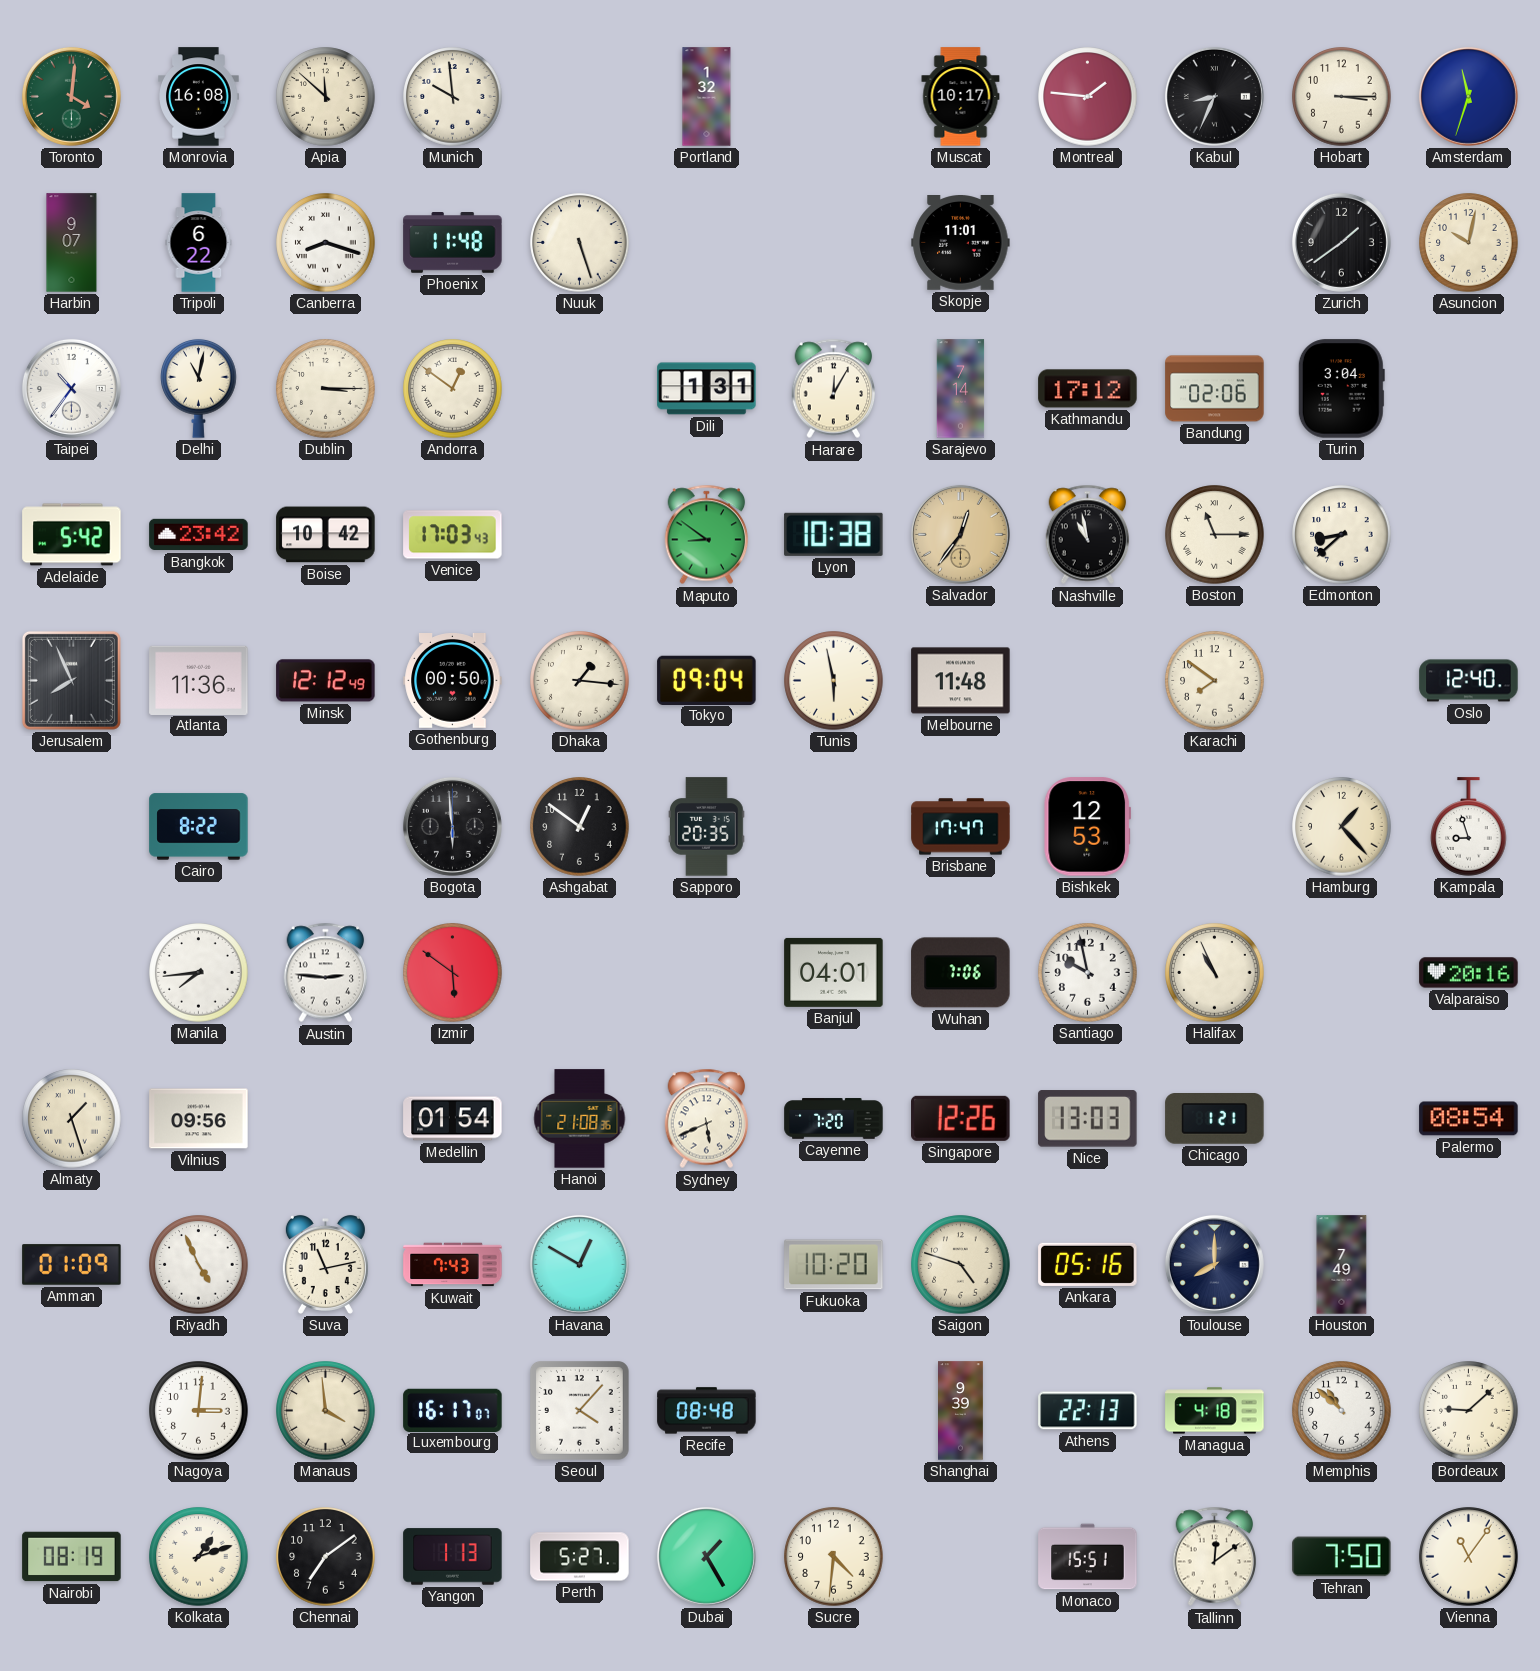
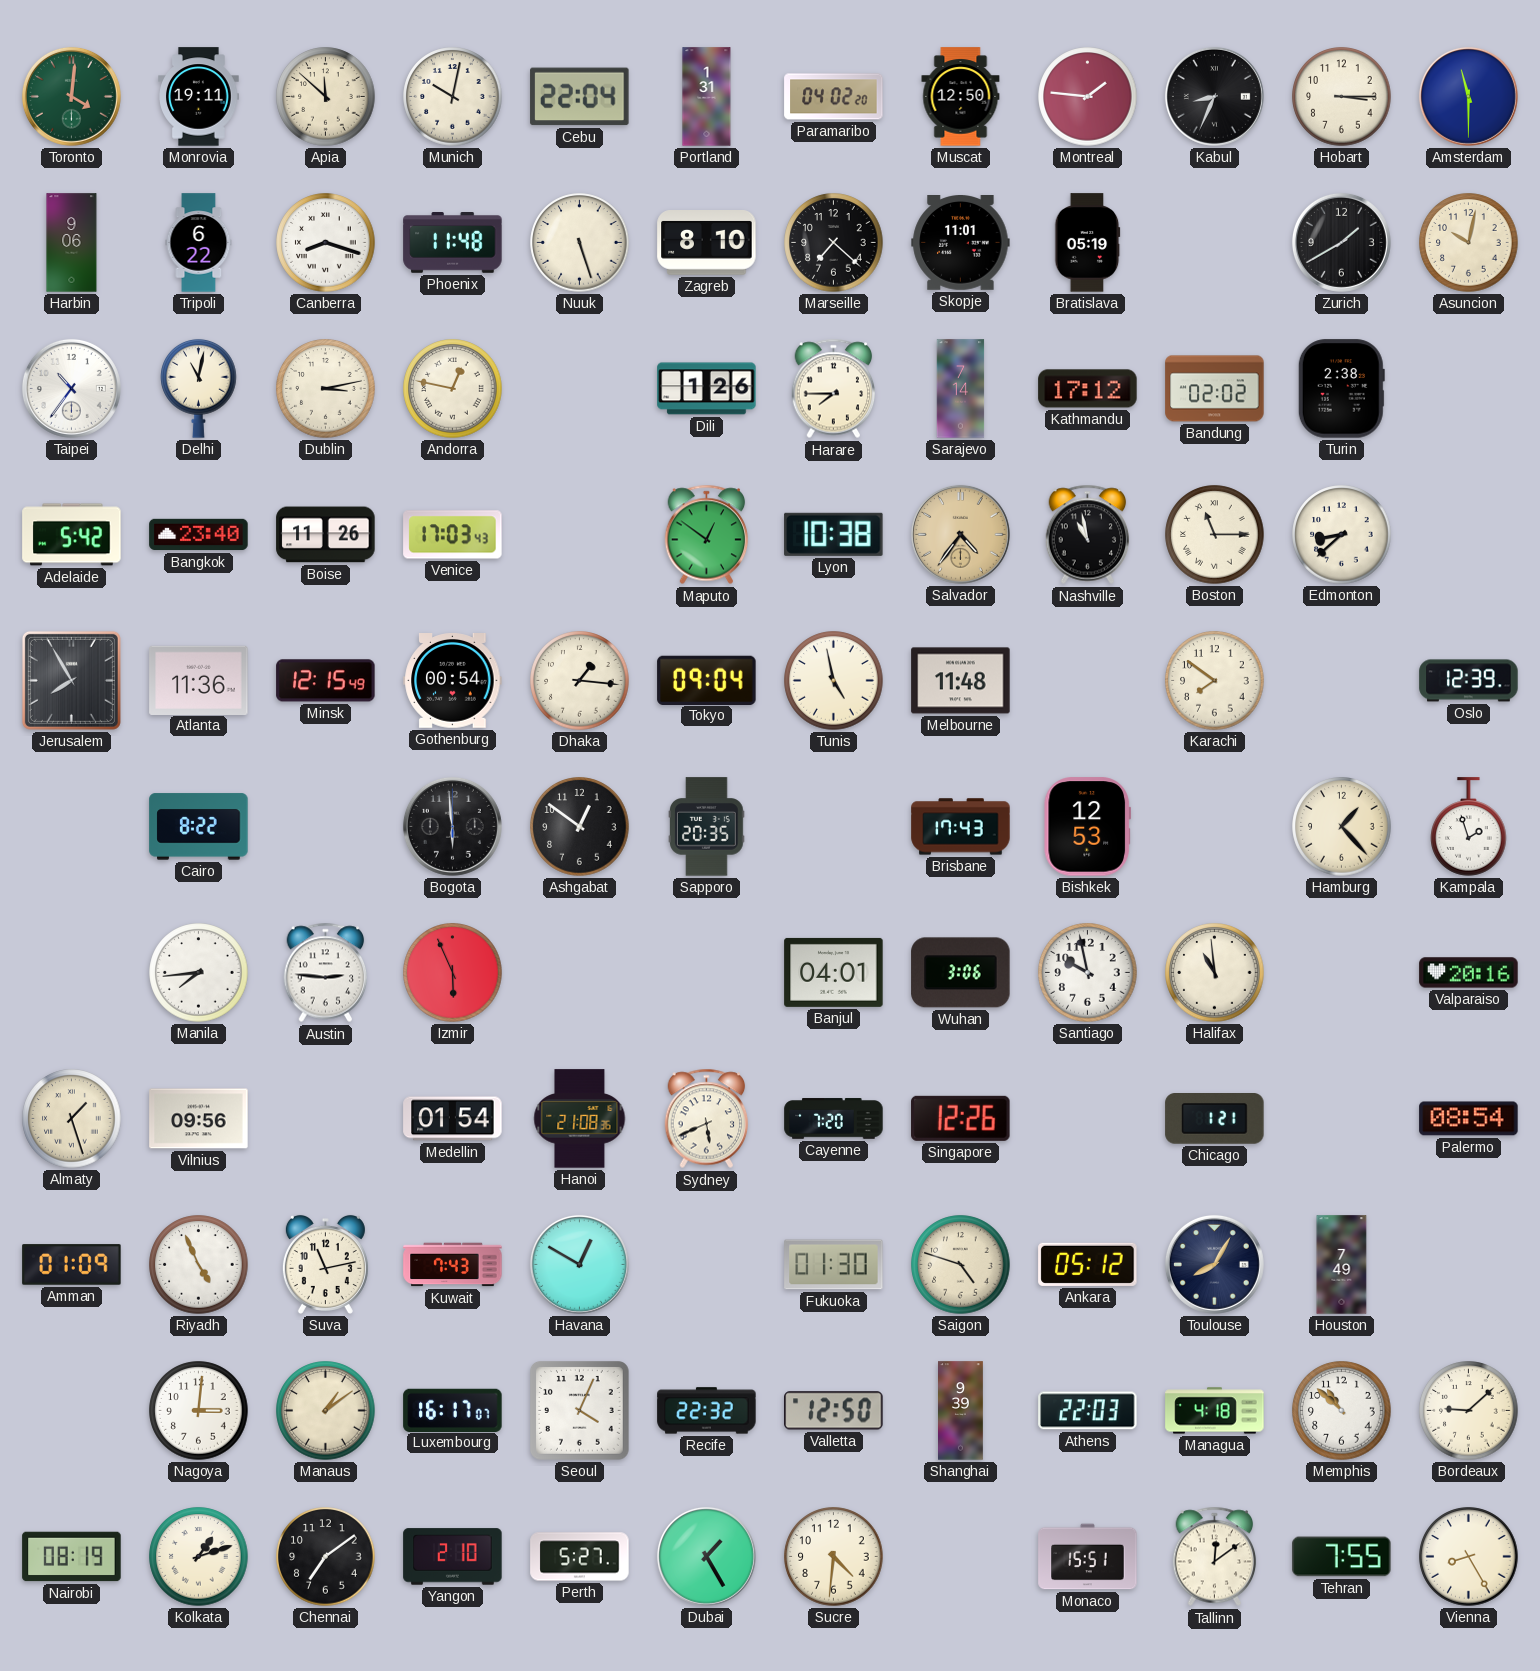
Monrovia: 16:08 -> 19:11 (199, 97)
Munich: 9:59 -> 10:02 (453, 97)
Cebu: none -> 22:04 (580, 97)
Portland: 1:32 -> 1:31 (707, 97)
Paramaribo: none -> 04:02 (834, 97)
Muscat: 10:17 -> 12:50 (961, 97)
Amsterdam: 11:33 -> 11:30 (1468, 96)
Harbin: 9:07 -> 9:06 (72, 243)
Zagreb: none -> 8:10 (707, 243)
Marseille: none -> 7:22 (834, 243)
Bratislava: none -> 05:19 (1088, 243)
Zurich: 1:39 -> 1:40 (1341, 242)
Dublin: 3:15 -> 3:13 (326, 389)
Andorra: 12:51 -> 12:47 (453, 389)
Dili: 1:31 -> 1:26 (707, 389)
Harare: 12:05 -> 7:45 (834, 389)
Bandung: 02:06 -> 02:02 (1215, 389)
Turin: 3:04 -> 2:38 (1341, 389)
Bangkok: 23:42 -> 23:40 (199, 535)
Boise: 10:42 -> 11:26 (326, 535)
Maputo: 8:51 -> 12:51 (707, 535)
Salvador: 12:36 -> 4:36 (960, 534)
Jerusalem: 7:56 -> 7:55 (71, 680)
Minsk: 12:12 -> 12:15 (326, 681)
Gothenburg: 00:50 -> 00:54 (453, 681)
Tunis: 5:58 -> 4:58 (834, 681)
Oslo: 12:40 -> 12:39 (1469, 681)
Brisbane: 17:47 -> 17:43 (961, 827)
Kampala: 8:57 -> 1:57 (1469, 827)
Izmir: 5:51 -> 5:56 (453, 973)
Wuhan: 7:06 -> 3:06 (961, 973)
Halifax: 10:56 -> 10:59 (1215, 973)
Nice: 13:03 -> none (1088, 1119)
Fukuoka: 10:20 -> 01:30 (834, 1265)
Ankara: 05:16 -> 05:12 (1088, 1264)
Toulouse: 8:00 -> 8:05 (1214, 1264)
Manaus: 3:59 -> 1:09 (326, 1411)
Seoul: 4:07 -> 4:04 (580, 1411)
Recife: 08:48 -> 22:32 (707, 1411)
Valletta: none -> 12:50 (834, 1411)
Athens: 22:13 -> 22:03 (1088, 1411)
Yangon: 1:13 -> 2:10 (453, 1557)
Tehran: 7:50 -> 7:55 (1342, 1557)
Vienna: 11:06 -> 8:25 (1469, 1557)
